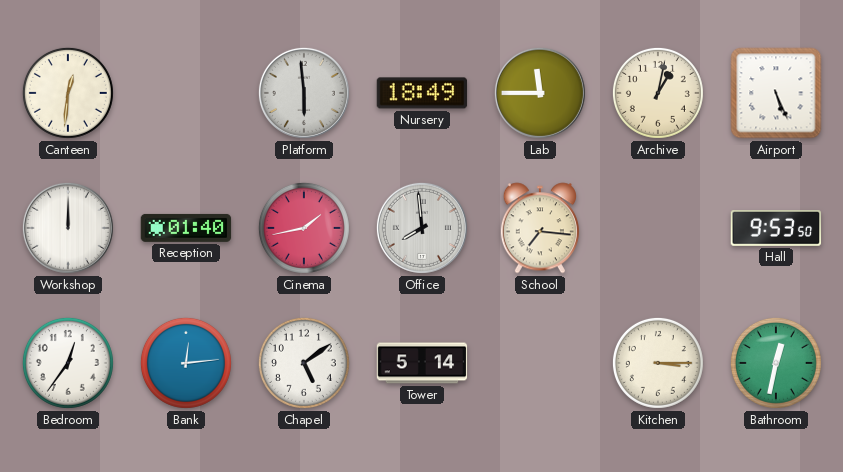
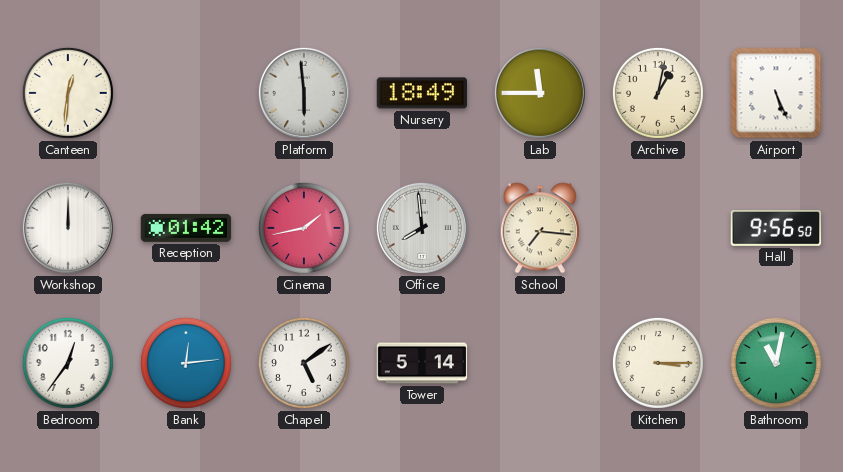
Reception: 01:40 -> 01:42 (186, 228)
Hall: 9:53 -> 9:56 (776, 229)
Bathroom: 12:32 -> 11:02 (776, 363)
